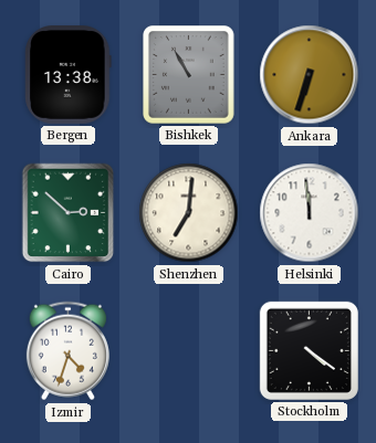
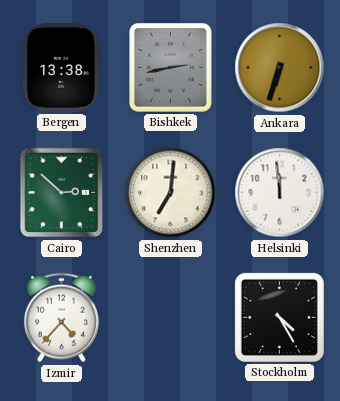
Bishkek: 10:55 -> 2:43 (171, 68)
Izmir: 4:33 -> 4:37 (61, 318)
Stockholm: 4:21 -> 4:25 (279, 317)
